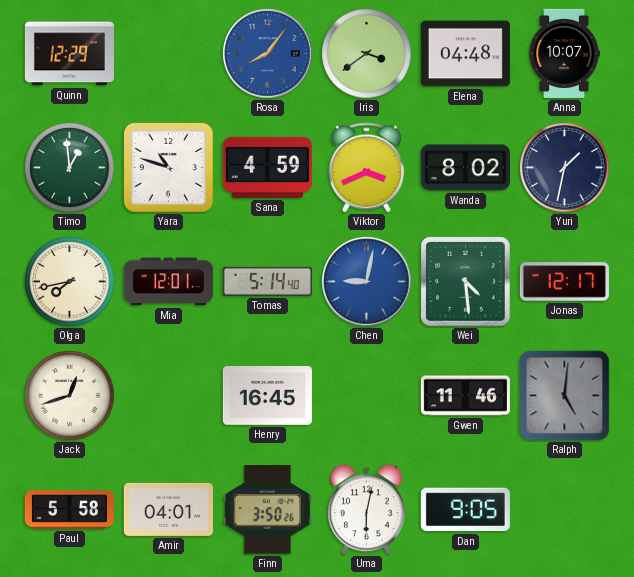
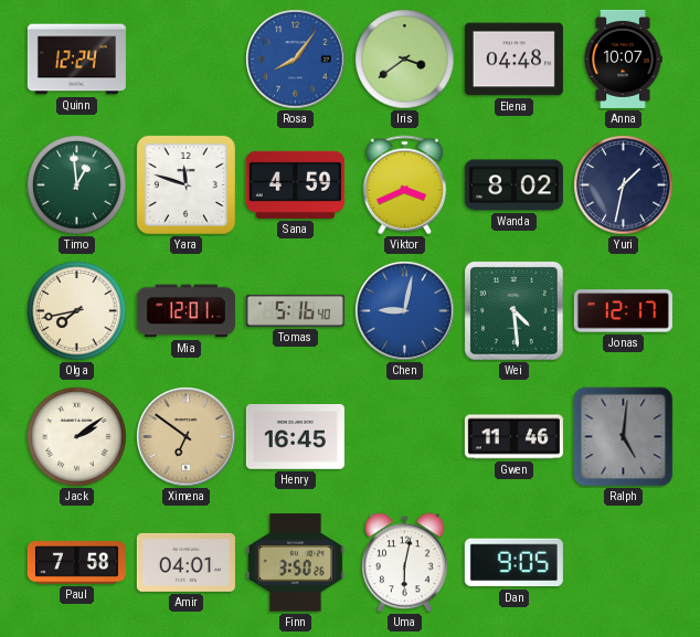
Quinn: 12:29 -> 12:24 (76, 60)
Yara: 10:48 -> 11:48 (185, 184)
Tomas: 5:14 -> 5:16 (295, 310)
Jack: 12:42 -> 2:09 (77, 437)
Ximena: none -> 6:51 (187, 437)
Paul: 5:58 -> 7:58 (76, 563)
